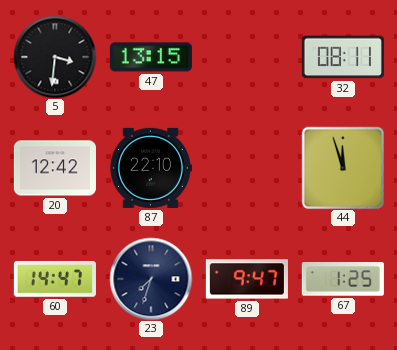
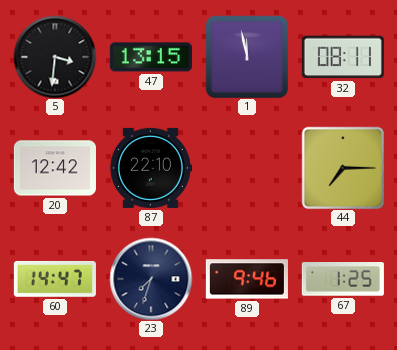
1: none -> 11:58 (247, 57)
44: 11:57 -> 7:15 (343, 168)
89: 9:47 -> 9:46 (247, 279)
